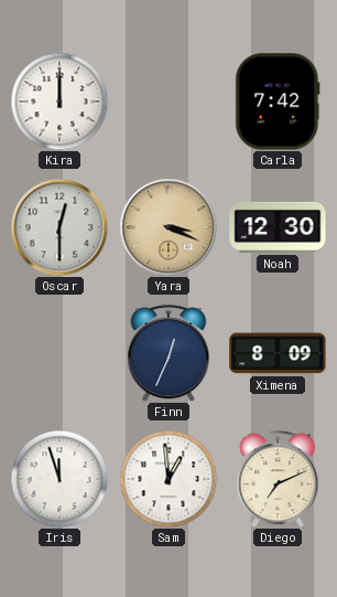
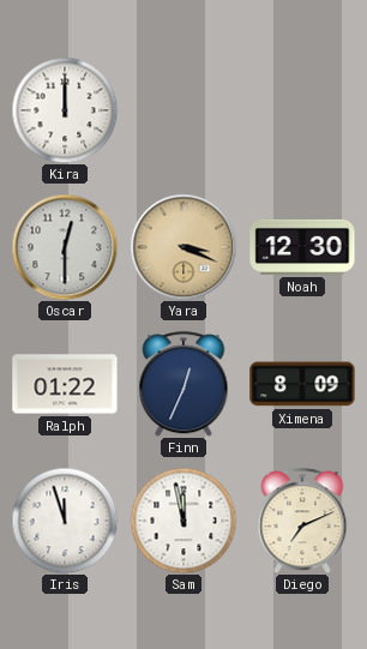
Carla: 7:42 -> none (278, 102)
Ralph: none -> 01:22 (65, 384)
Sam: 12:59 -> 11:58 (183, 521)
